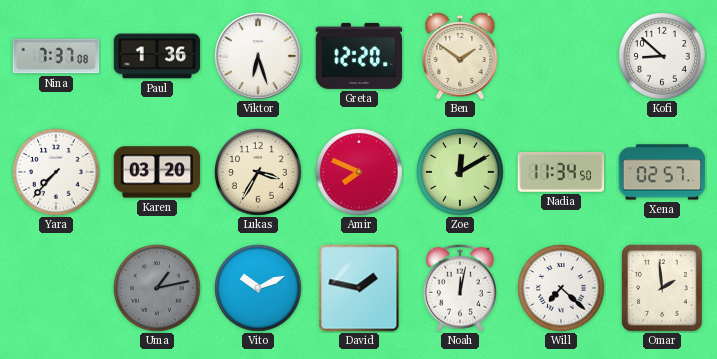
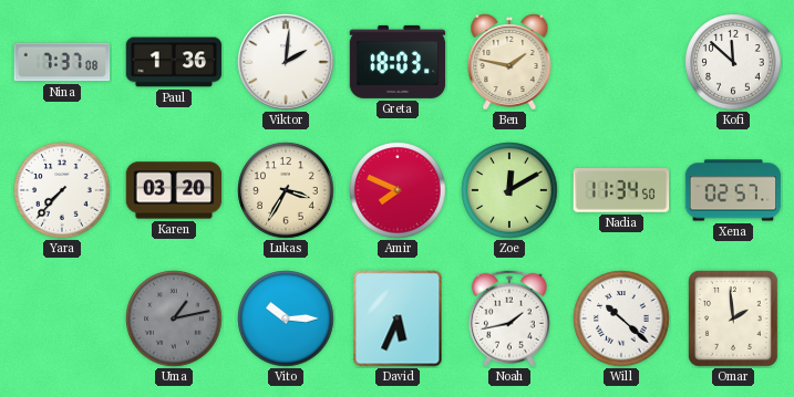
Viktor: 6:27 -> 2:01 (286, 62)
Greta: 12:20 -> 18:03 (398, 62)
Ben: 1:51 -> 1:47 (509, 62)
Kofi: 8:52 -> 11:52 (733, 62)
Vito: 10:11 -> 10:15 (286, 318)
David: 1:47 -> 5:34 (398, 318)
Noah: 12:02 -> 1:43 (509, 318)
Will: 7:22 -> 10:22 (621, 318)
